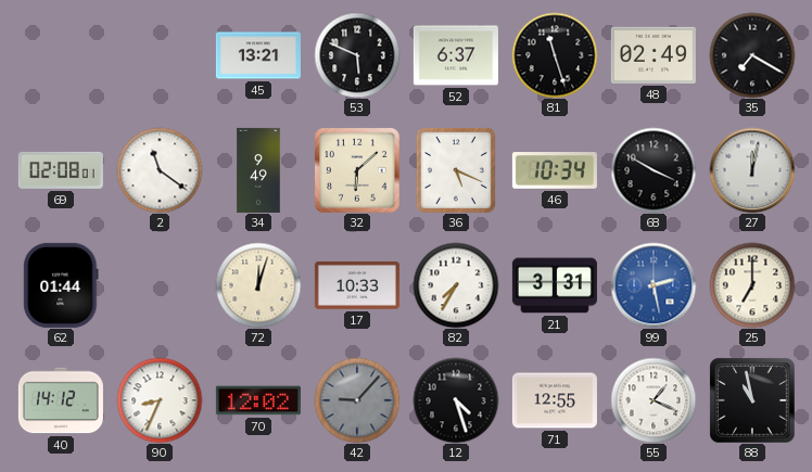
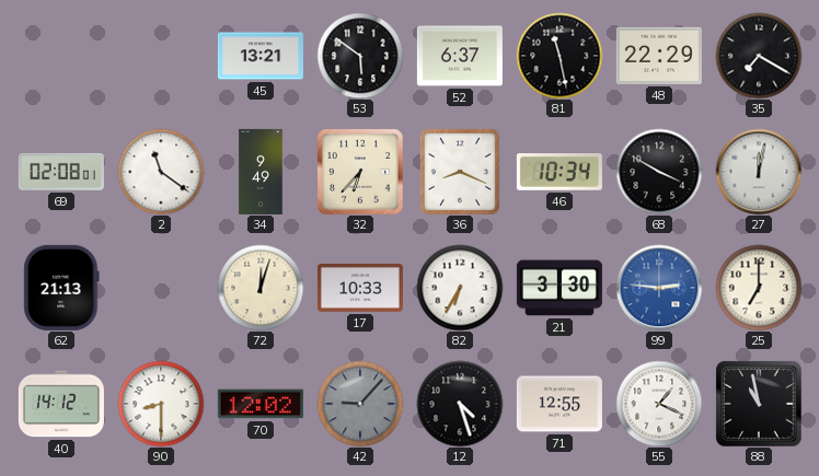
53: 5:49 -> 5:51 (360, 56)
81: 11:27 -> 11:28 (560, 56)
48: 02:49 -> 22:29 (659, 56)
32: 6:08 -> 6:37 (360, 172)
36: 5:19 -> 8:19 (460, 172)
62: 01:44 -> 21:13 (61, 288)
82: 7:35 -> 6:35 (460, 288)
21: 3:31 -> 3:30 (560, 288)
99: 2:28 -> 2:46 (659, 288)
90: 8:34 -> 8:30 (161, 404)
